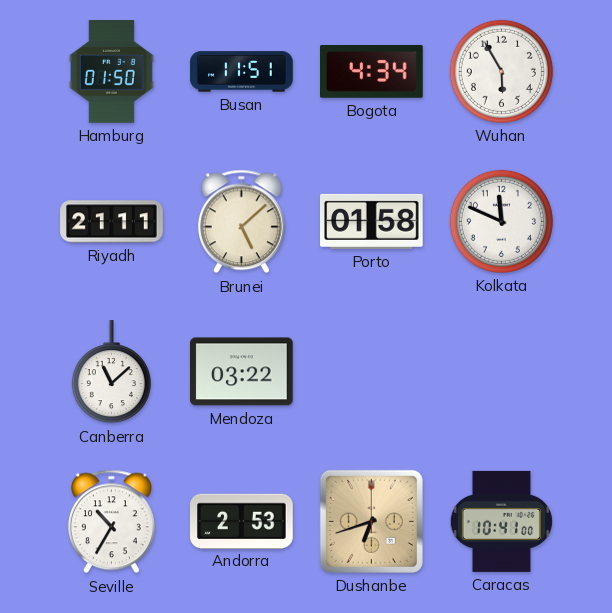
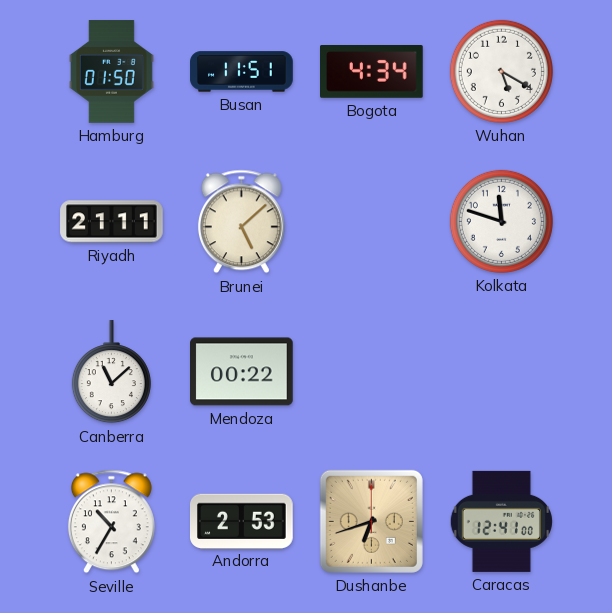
Wuhan: 5:55 -> 5:20 (501, 71)
Porto: 01:58 -> none (372, 221)
Kolkata: 11:49 -> 11:48 (501, 221)
Mendoza: 03:22 -> 00:22 (242, 372)
Caracas: 10:41 -> 12:41 (501, 521)
